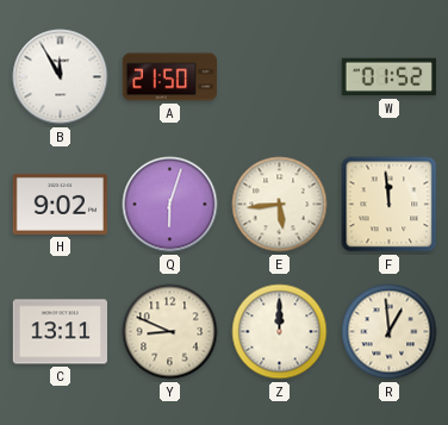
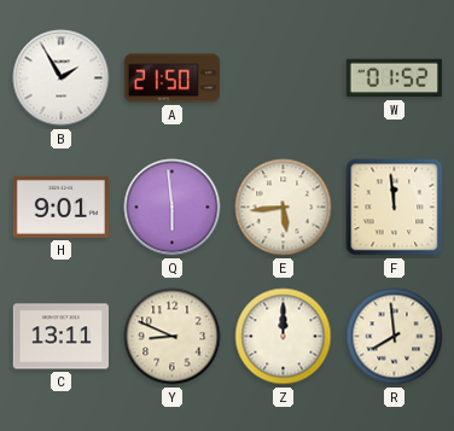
B: 11:55 -> 1:55 (62, 78)
H: 9:02 -> 9:01 (60, 206)
Q: 6:03 -> 5:59 (173, 208)
R: 12:59 -> 7:59 (395, 337)
